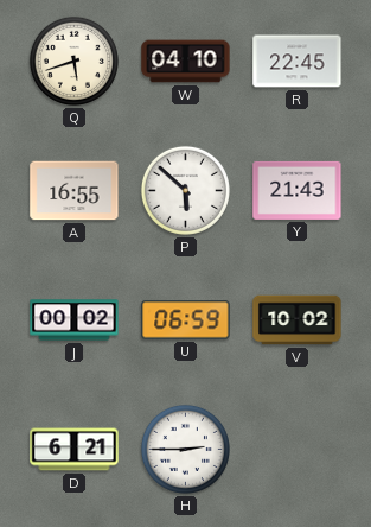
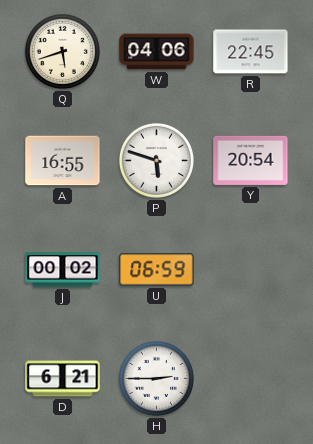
W: 04:10 -> 04:06 (157, 52)
P: 5:52 -> 5:48 (156, 160)
Y: 21:43 -> 20:54 (251, 160)
V: 10:02 -> none (298, 320)
